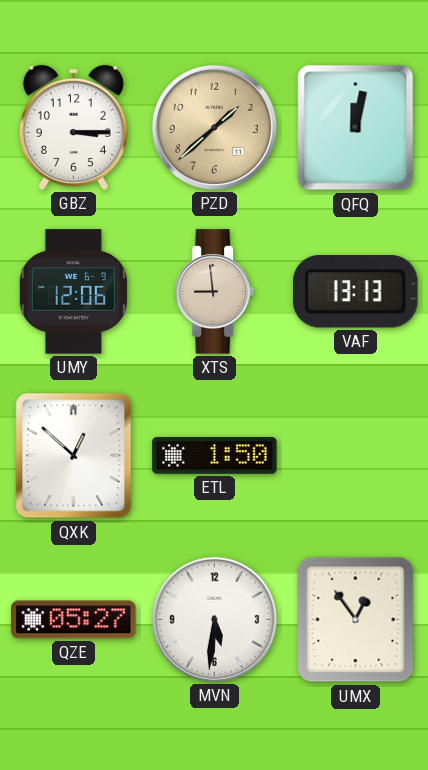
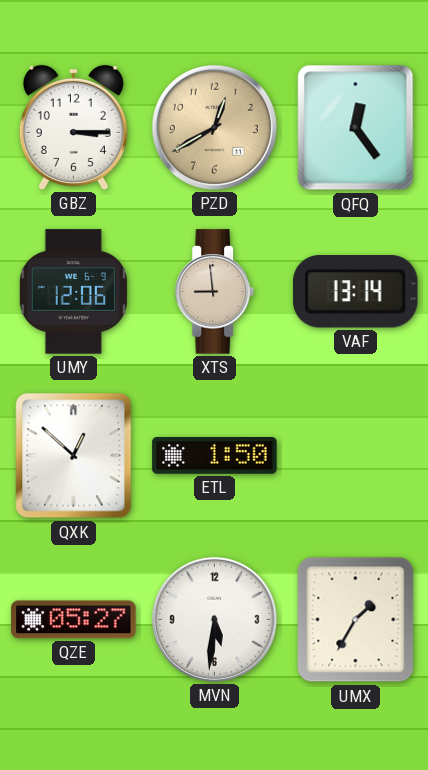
PZD: 1:38 -> 12:40 (214, 127)
QFQ: 12:02 -> 12:24 (356, 128)
VAF: 13:13 -> 13:14 (356, 292)
UMX: 12:54 -> 1:35 (356, 620)
